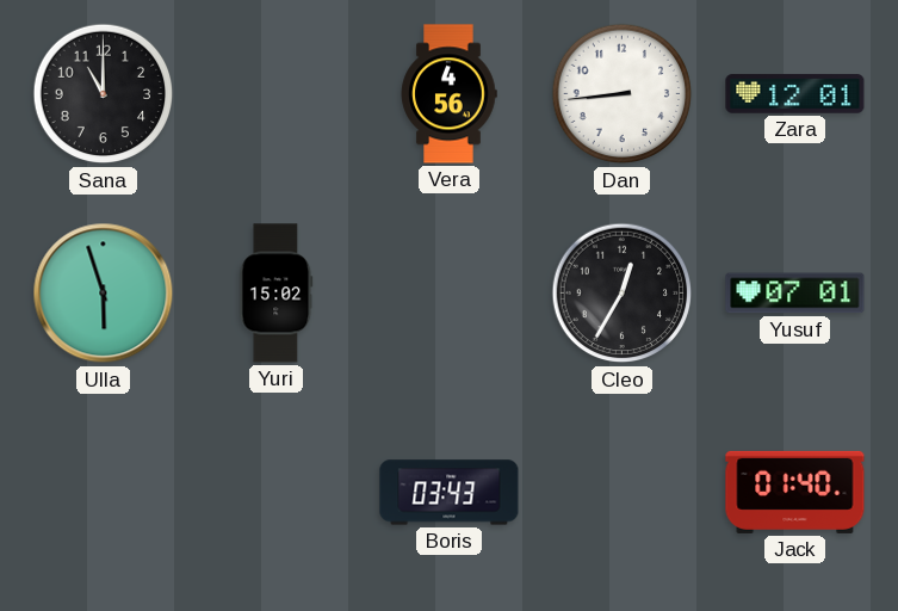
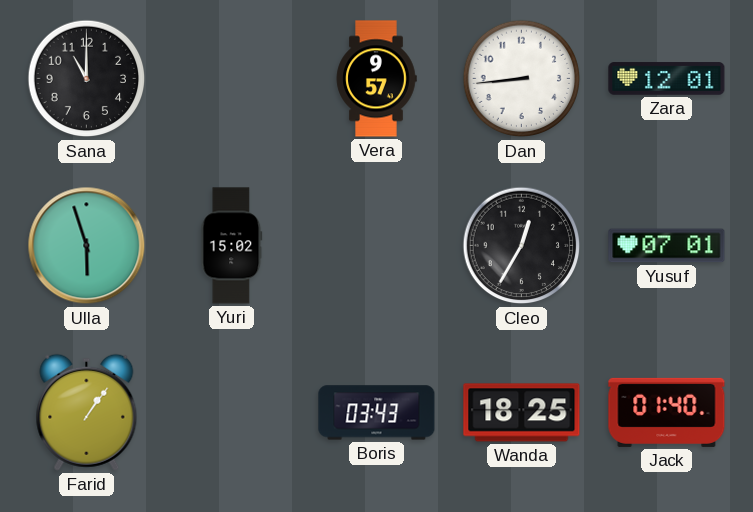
Vera: 4:56 -> 9:57 (376, 79)
Farid: none -> 1:06 (87, 412)
Wanda: none -> 18:25 (522, 413)
